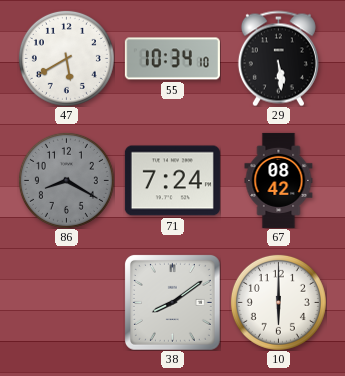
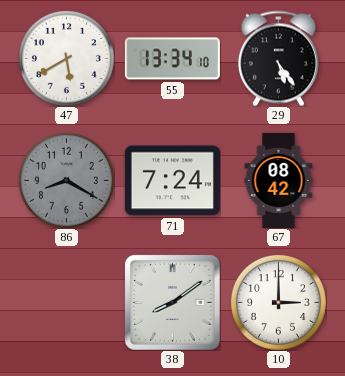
55: 10:34 -> 13:34 (172, 59)
29: 5:29 -> 5:24 (278, 58)
10: 6:00 -> 3:00 (278, 302)
